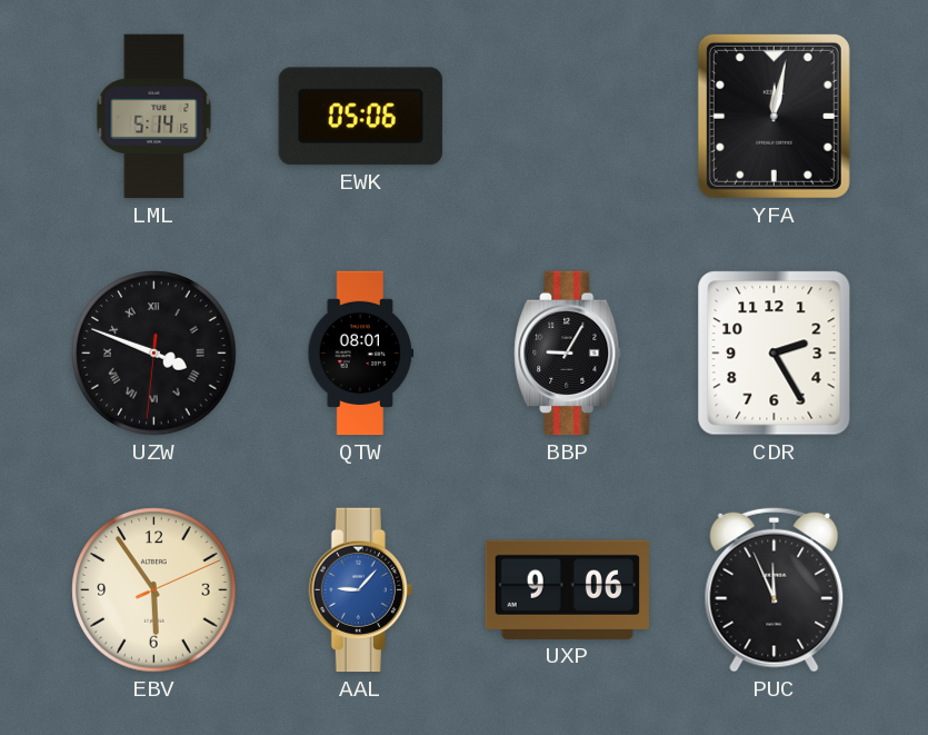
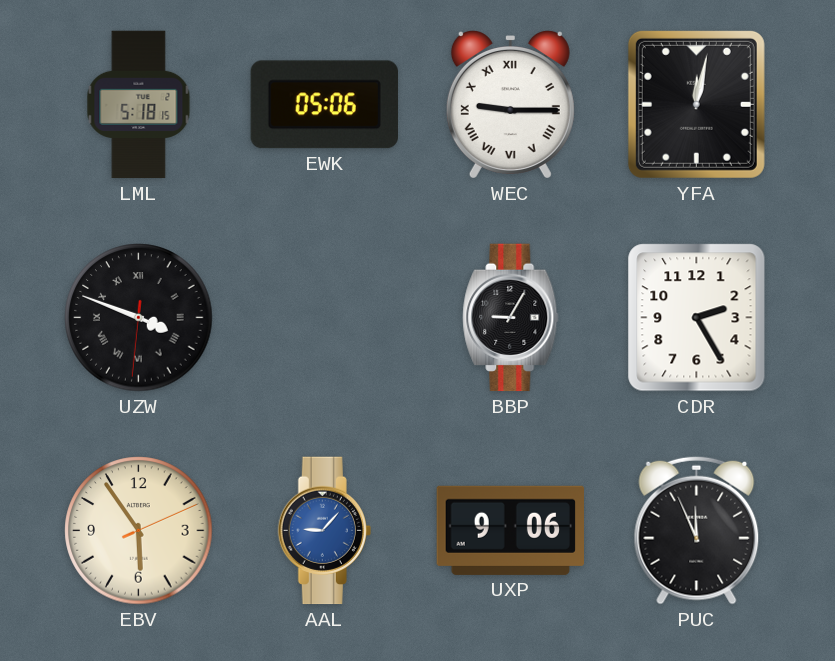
LML: 5:14 -> 5:18 (139, 105)
WEC: none -> 9:15 (510, 105)
QTW: 08:01 -> none (361, 354)
